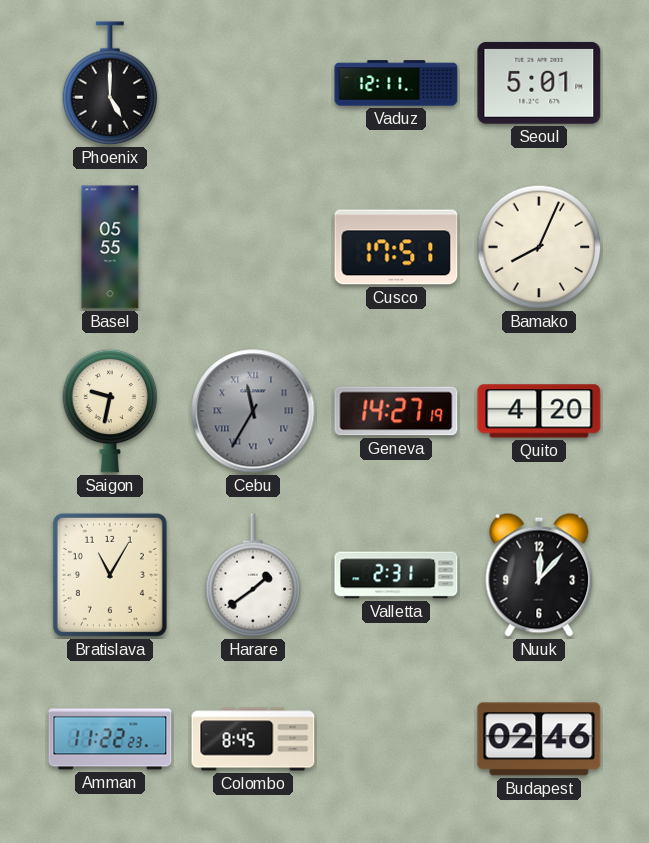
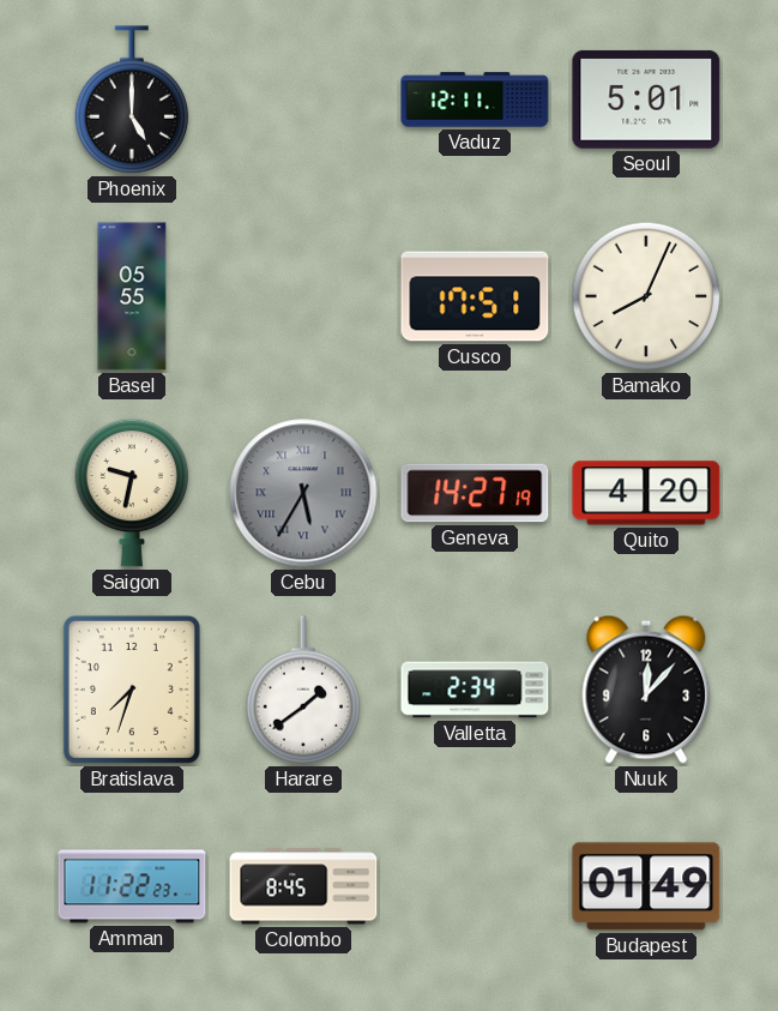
Cebu: 11:35 -> 5:35 (303, 493)
Bratislava: 11:05 -> 7:33 (132, 690)
Valletta: 2:31 -> 2:34 (475, 690)
Budapest: 02:46 -> 01:49 (646, 886)
